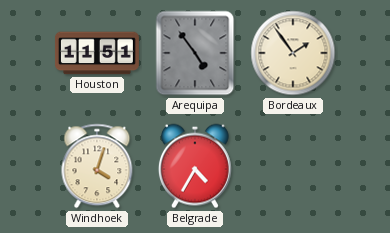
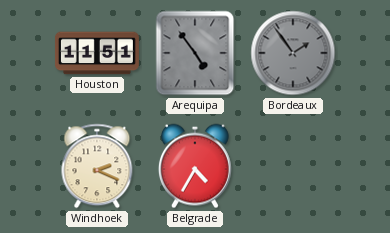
Bordeaux dial: cream -> grey (293, 53)
Windhoek: 4:03 -> 2:19 (97, 166)
